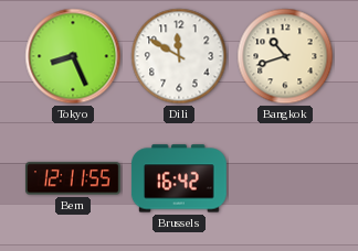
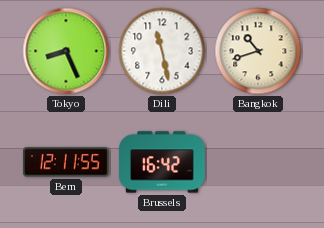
Dili: 11:50 -> 11:28 (162, 51)
